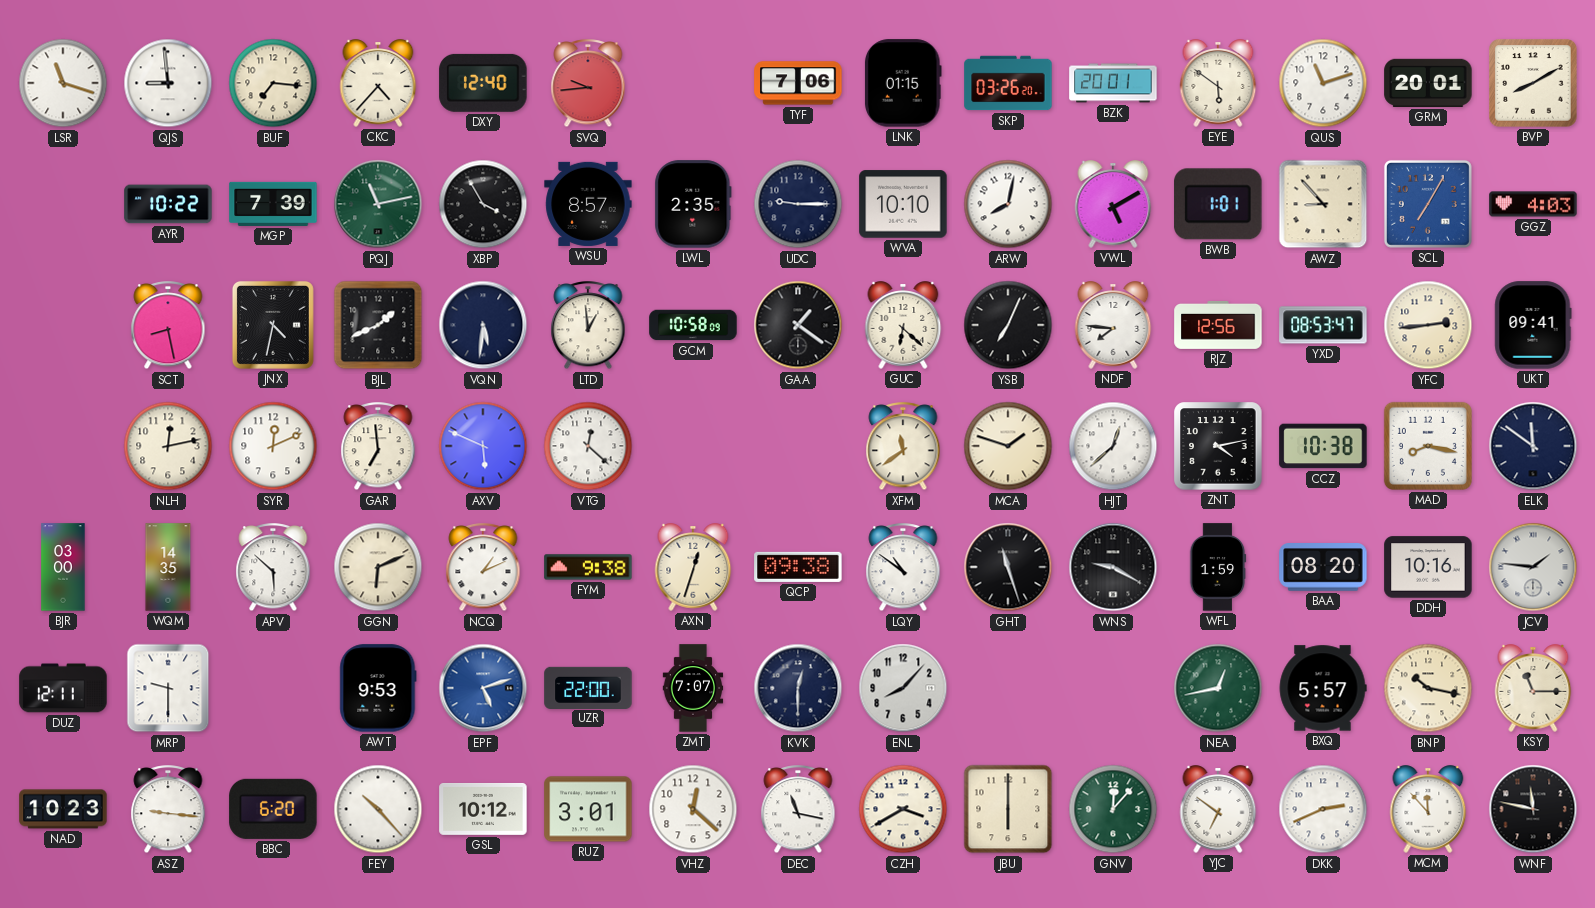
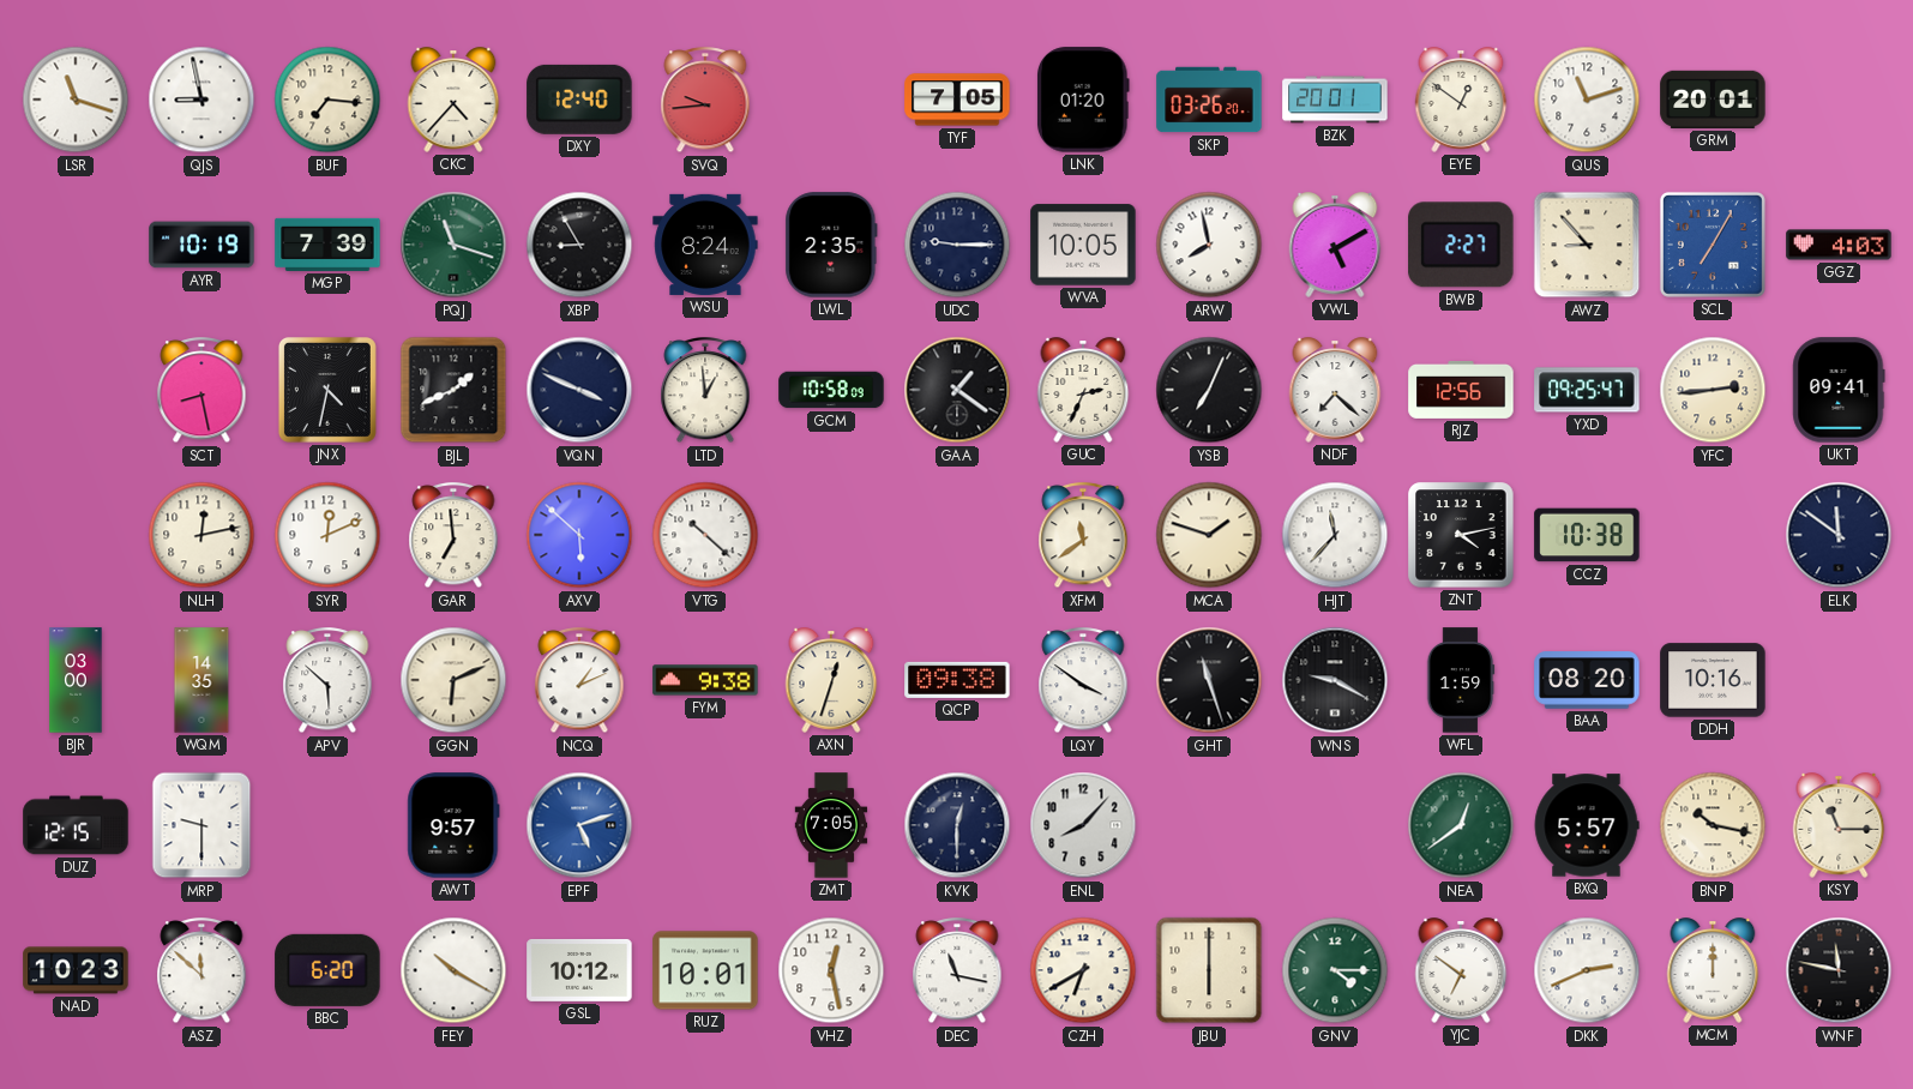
QJS: 8:59 -> 8:58 (201, 100)
TYF: 7:06 -> 7:05 (957, 100)
LNK: 01:15 -> 01:20 (1083, 100)
EYE: 5:51 -> 12:51 (1461, 100)
BVP: 8:10 -> none (1533, 83)
AYR: 10:22 -> 10:19 (201, 245)
PQJ: 11:13 -> 11:18 (453, 245)
XBP: 3:55 -> 8:55 (579, 245)
WSU: 8:57 -> 8:24 (705, 245)
WVA: 10:10 -> 10:05 (1083, 245)
ARW: 8:02 -> 7:58 (1209, 245)
BWB: 1:01 -> 2:27 (1461, 245)
VQN: 5:31 -> 3:49 (579, 390)
GUC: 6:22 -> 2:34 (1083, 390)
NDF: 7:46 -> 7:22 (1335, 390)
YXD: 08:53 -> 09:25 (1587, 390)
AXV: 5:49 -> 5:52 (579, 535)
VTG: 12:22 -> 10:22 (705, 535)
HJT: 12:38 -> 11:37 (1335, 535)
MAD: 8:17 -> none (1428, 446)
LQY: 10:51 -> 3:51 (1083, 681)
JCV: 1:46 -> none (1533, 567)
DUZ: 12:11 -> 12:15 (76, 825)
AWT: 9:53 -> 9:57 (453, 825)
UZR: 22:00 -> none (588, 687)
ZMT: 7:07 -> 7:05 (831, 825)
NEA: 12:43 -> 12:39 (1461, 825)
ASZ: 9:16 -> 11:52 (201, 971)
FEY: 10:23 -> 10:20 (453, 970)
RUZ: 3:01 -> 10:01 (705, 970)
VHZ: 12:22 -> 12:28 (831, 970)
CZH: 3:40 -> 6:40 (1083, 970)
GNV: 12:07 -> 4:15 (1335, 970)
MCM: 11:53 -> 12:00 (1713, 970)
